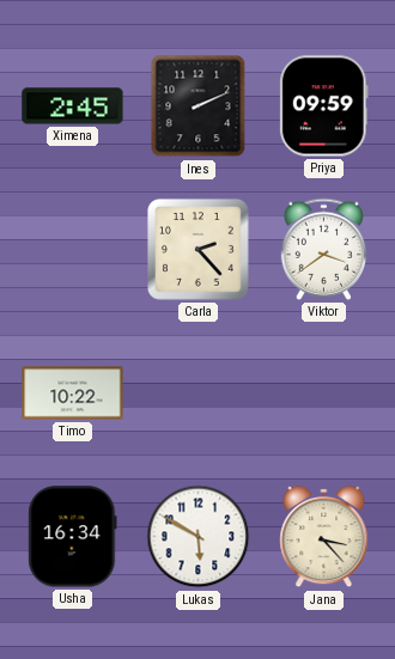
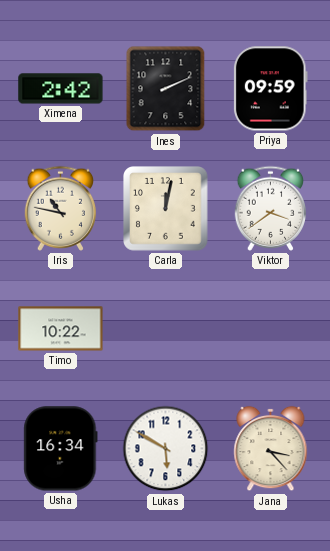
Ximena: 2:45 -> 2:42 (61, 89)
Iris: none -> 10:47 (61, 208)
Carla: 2:23 -> 12:02 (166, 209)
